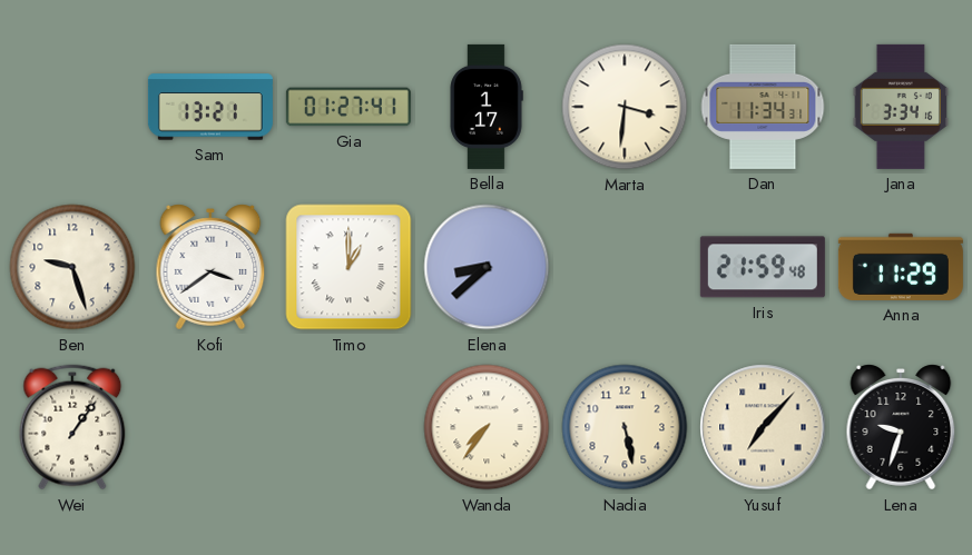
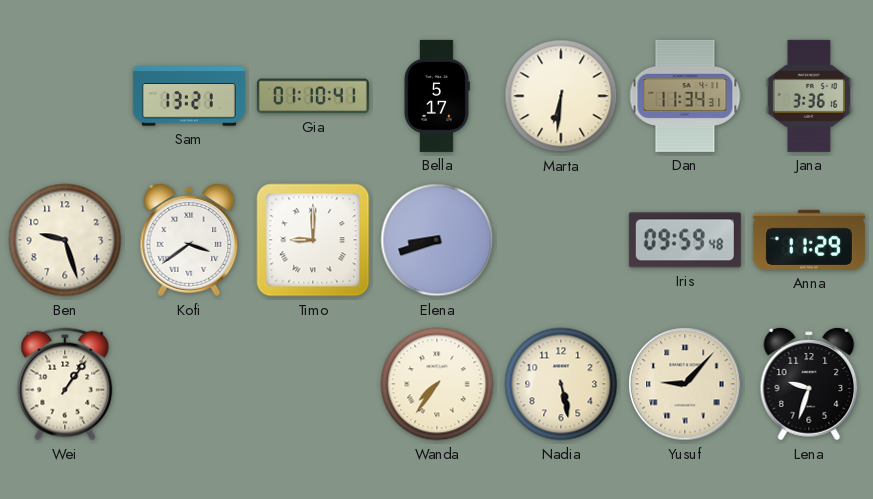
Gia: 01:27 -> 01:10 (313, 96)
Bella: 1:17 -> 5:17 (437, 96)
Marta: 3:31 -> 6:31 (561, 96)
Jana: 3:34 -> 3:36 (809, 96)
Timo: 1:00 -> 9:00 (313, 240)
Elena: 8:38 -> 8:42 (437, 240)
Iris: 21:59 -> 09:59 (685, 240)
Yusuf: 7:07 -> 9:07 (685, 384)
